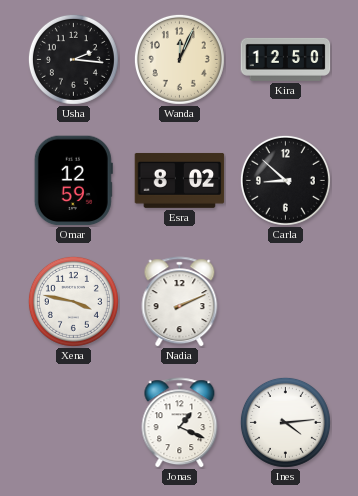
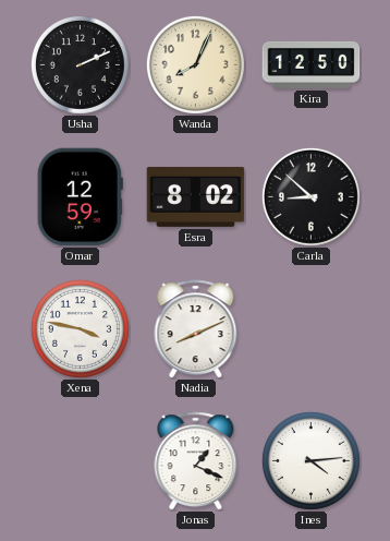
Usha: 2:16 -> 2:11 (80, 64)
Wanda: 12:04 -> 8:04 (195, 64)
Nadia: 2:11 -> 8:11 (196, 329)
